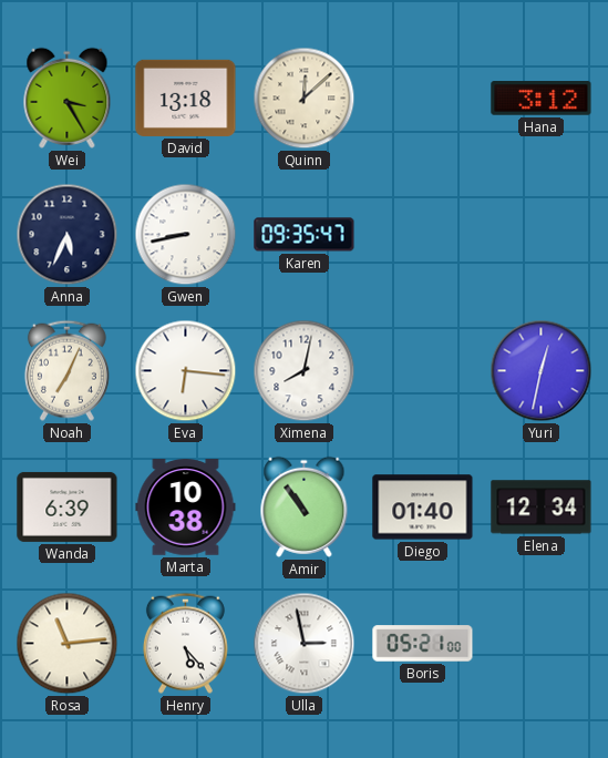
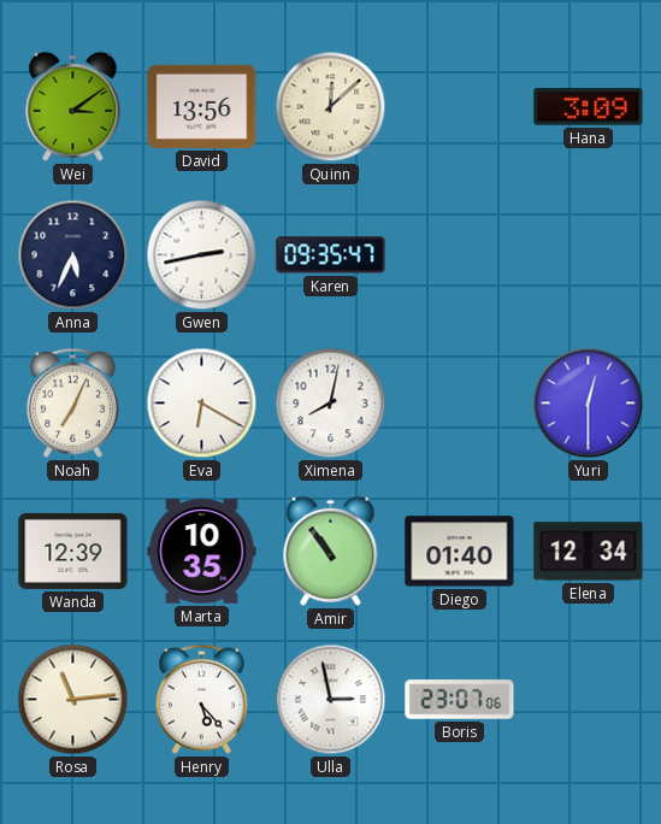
Wei: 3:25 -> 3:09 (73, 106)
David: 13:18 -> 13:56 (202, 106)
Hana: 3:12 -> 3:09 (589, 107)
Gwen: 8:43 -> 2:43 (202, 255)
Eva: 6:16 -> 6:20 (202, 404)
Yuri: 12:32 -> 12:30 (589, 404)
Wanda: 6:39 -> 12:39 (73, 551)
Marta: 10:38 -> 10:35 (202, 552)
Boris: 05:21 -> 23:07 (460, 700)
